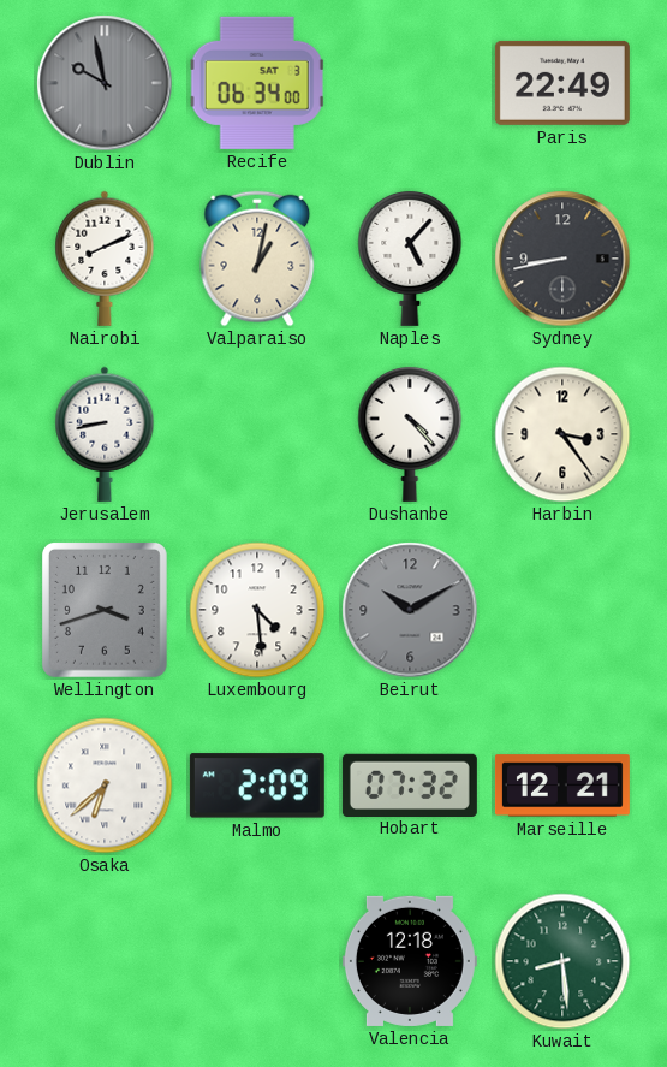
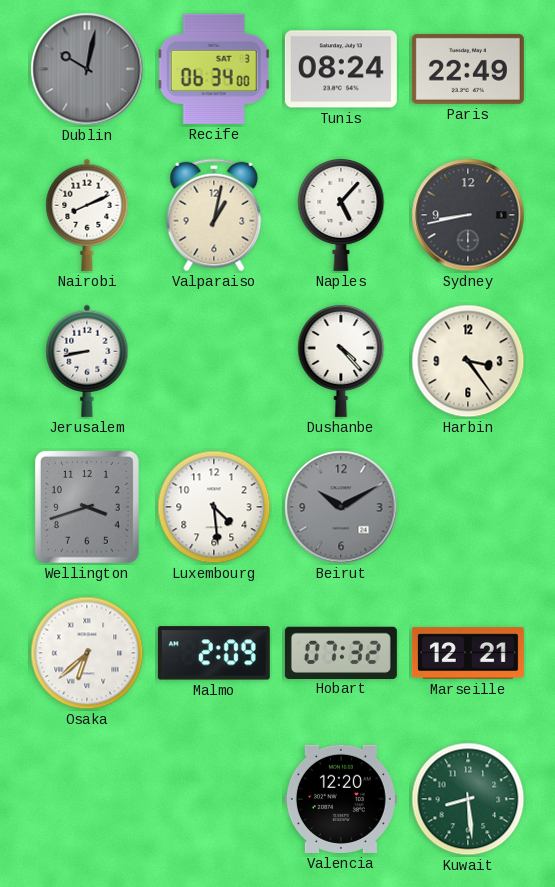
Dublin: 9:58 -> 10:02 (87, 69)
Tunis: none -> 08:24 (341, 69)
Valencia: 12:18 -> 12:20 (341, 799)
